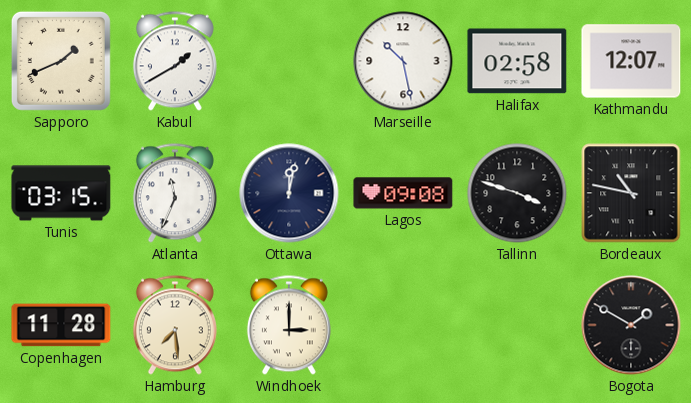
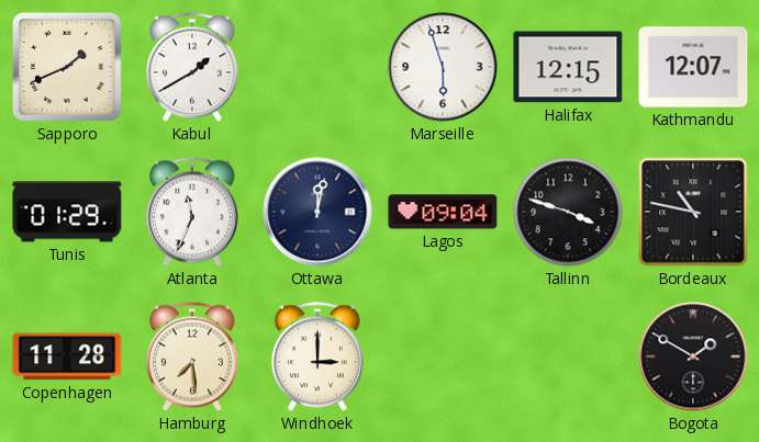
Marseille: 10:28 -> 5:57 (443, 67)
Halifax: 02:58 -> 12:15 (568, 67)
Tunis: 03:15 -> 01:29 (67, 212)
Lagos: 09:08 -> 09:04 (443, 212)
